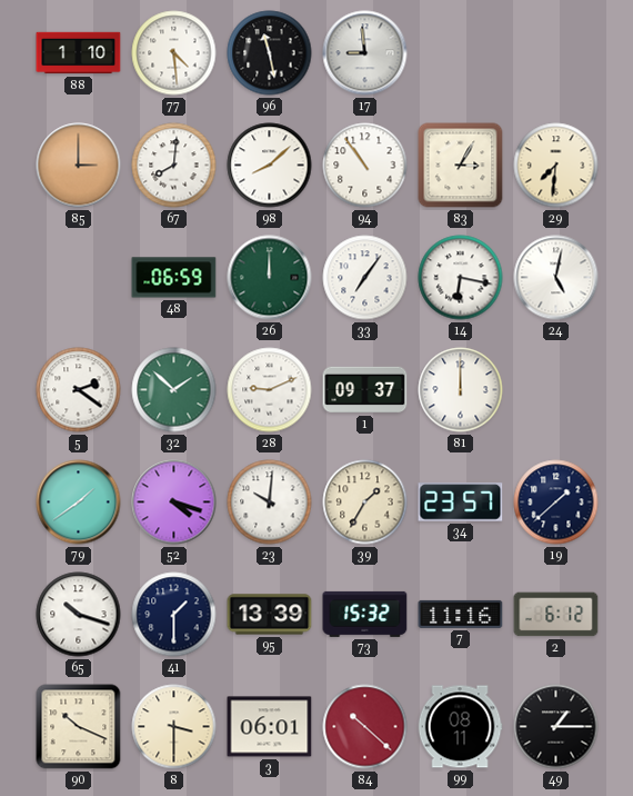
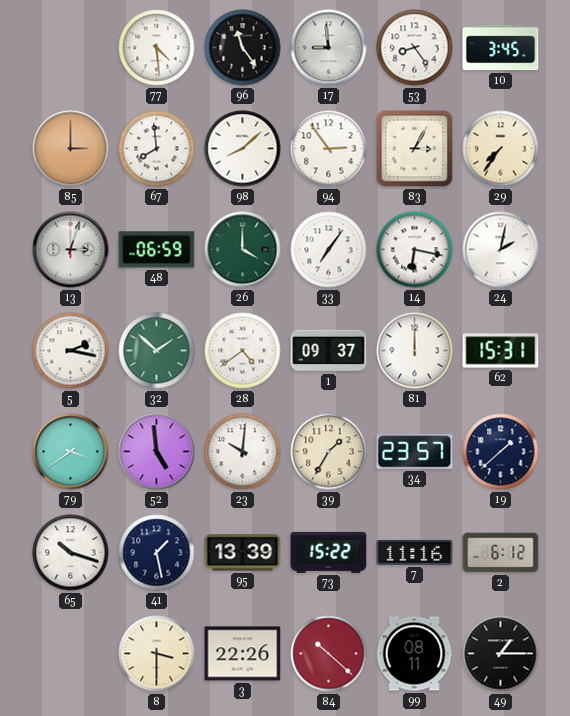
88: 1:10 -> none (79, 53)
96: 11:28 -> 11:24 (243, 48)
53: none -> 8:24 (415, 48)
10: none -> 3:45 (501, 48)
67: 8:01 -> 7:59 (157, 149)
94: 10:54 -> 2:54 (329, 149)
29: 7:31 -> 7:36 (501, 149)
13: none -> 3:03 (71, 250)
26: 12:00 -> 4:00 (243, 250)
24: 5:02 -> 2:02 (501, 250)
5: 2:21 -> 2:17 (71, 351)
28: 9:11 -> 4:39 (243, 351)
62: none -> 15:31 (501, 351)
79: 1:39 -> 3:39 (71, 452)
52: 4:18 -> 4:59 (157, 452)
41: 1:30 -> 1:28 (157, 553)
73: 15:32 -> 15:22 (329, 552)
90: 10:19 -> none (79, 727)
3: 06:01 -> 22:26 (243, 654)
